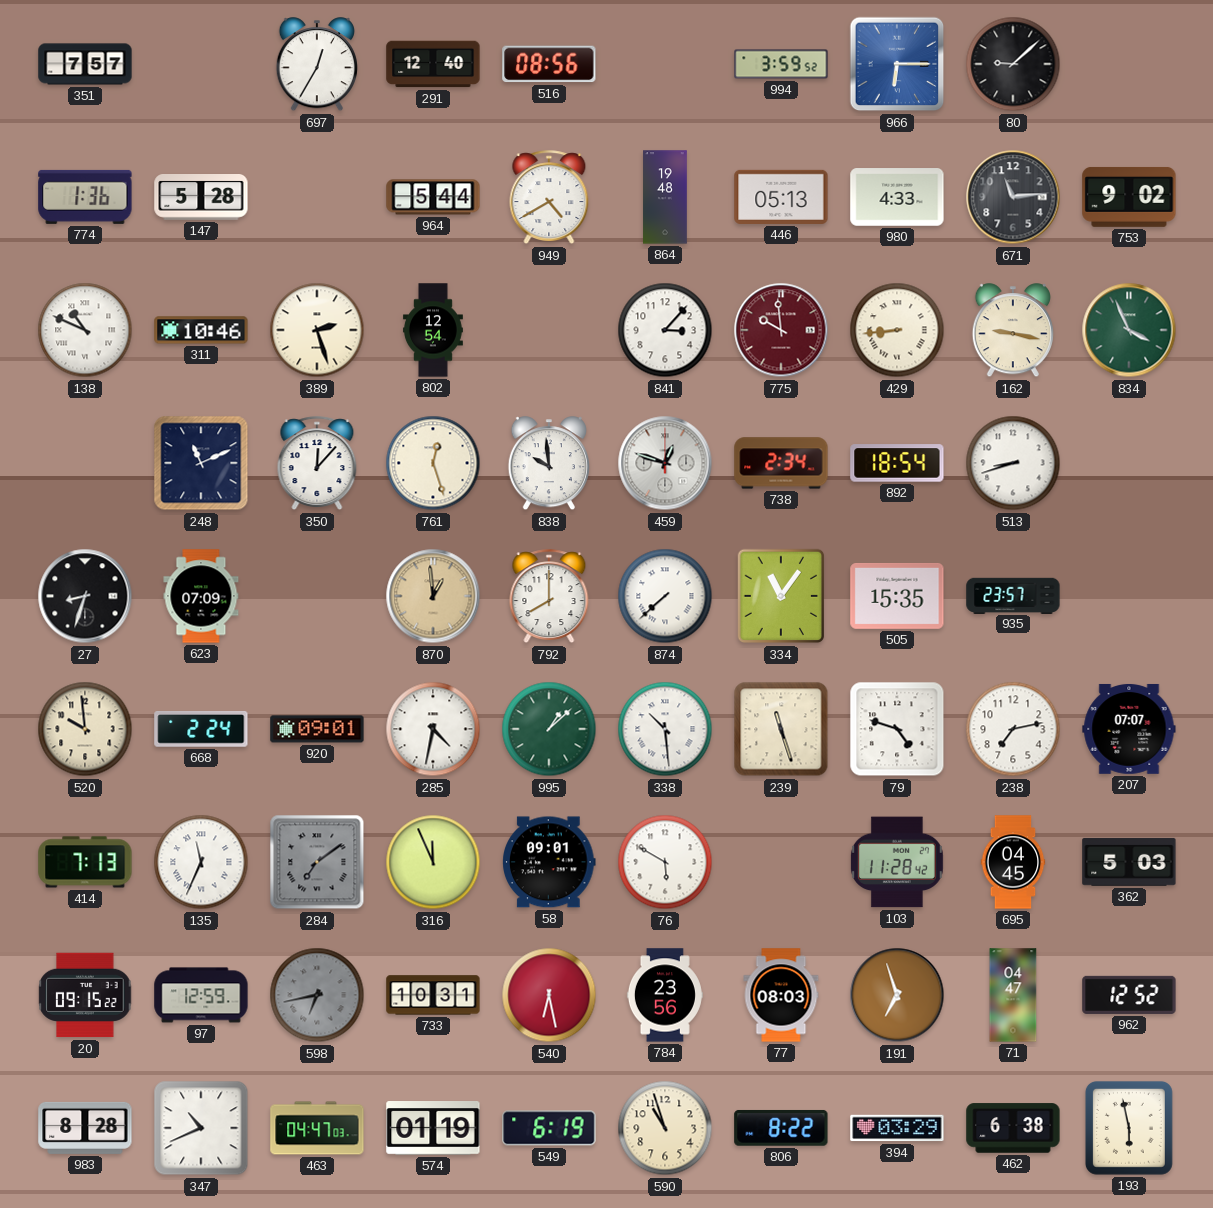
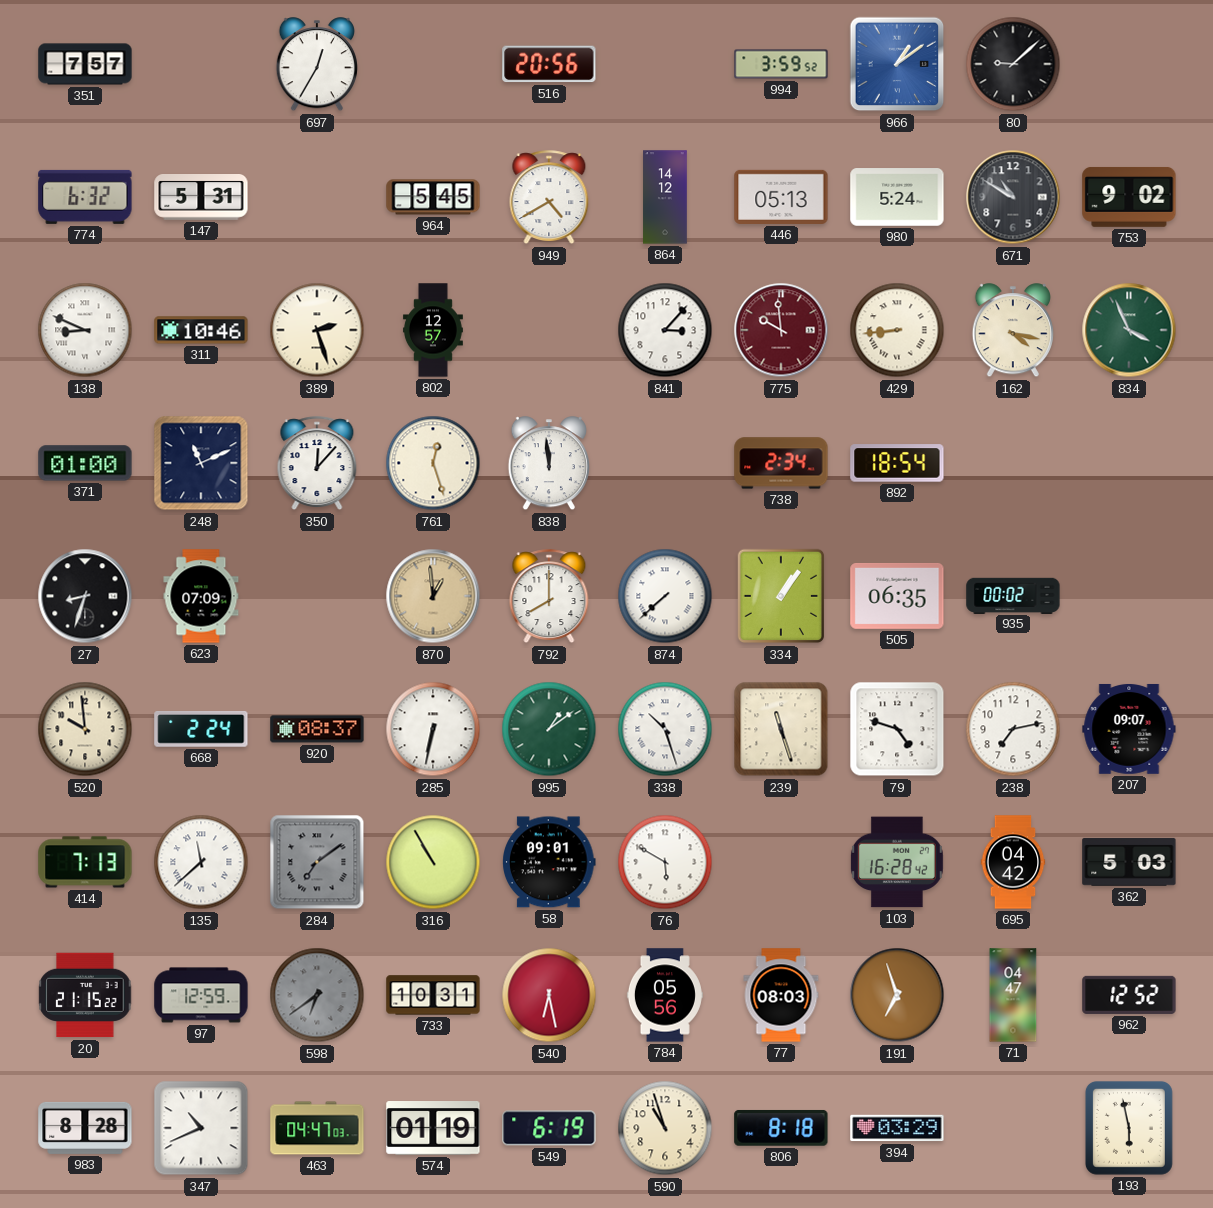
291: 12:40 -> none (433, 64)
516: 08:56 -> 20:56 (549, 64)
966: 6:15 -> 1:09 (897, 64)
774: 1:36 -> 6:32 (85, 197)
147: 5:28 -> 5:31 (201, 198)
964: 5:44 -> 5:45 (433, 197)
864: 19:48 -> 14:12 (665, 197)
980: 4:33 -> 5:24 (897, 197)
671: 11:14 -> 10:50 (1013, 197)
138: 10:49 -> 8:49 (85, 330)
802: 12:54 -> 12:57 (433, 330)
162: 9:17 -> 4:17 (1013, 331)
371: none -> 01:00 (85, 463)
838: 9:59 -> 11:59 (549, 464)
459: 12:48 -> none (665, 463)
513: 8:42 -> none (1013, 463)
334: 11:06 -> 1:06 (780, 596)
505: 15:35 -> 06:35 (897, 596)
935: 23:57 -> 00:02 (1013, 595)
920: 09:01 -> 08:37 (317, 729)
285: 4:32 -> 6:32 (433, 729)
995: 1:08 -> 1:09 (549, 729)
338: 10:29 -> 10:27 (665, 729)
207: 07:07 -> 09:07 (1129, 729)
135: 11:34 -> 11:38 (201, 862)
316: 11:56 -> 10:55 (433, 862)
103: 11:28 -> 16:28 (897, 862)
695: 04:45 -> 04:42 (1013, 862)
20: 09:15 -> 21:15 (85, 995)
598: 6:43 -> 6:39 (317, 995)
784: 23:56 -> 05:56 (665, 995)
806: 8:22 -> 8:18 (781, 1128)
462: 6:38 -> none (1013, 1128)
